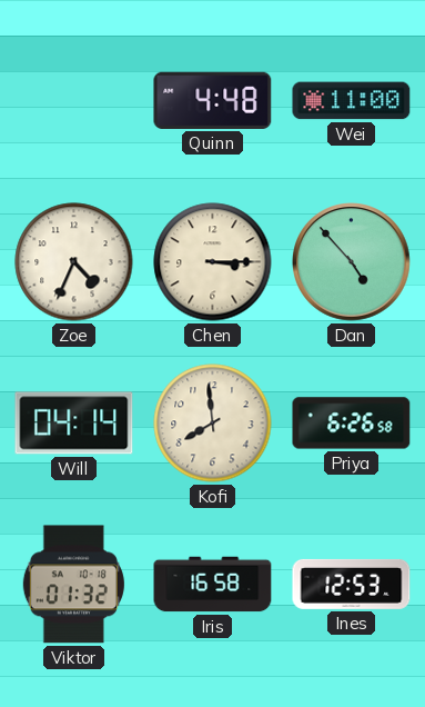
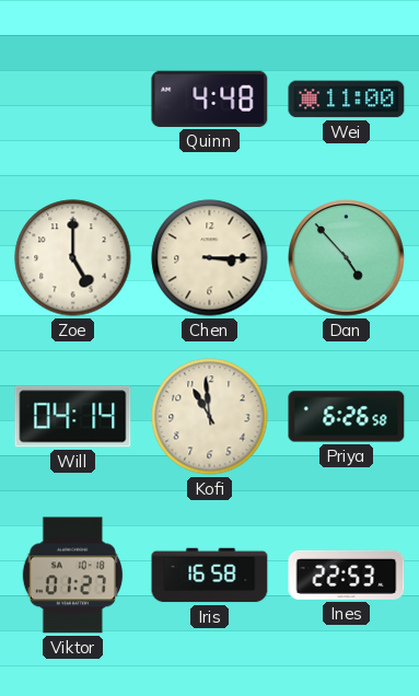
Zoe: 4:34 -> 5:00 (73, 258)
Kofi: 7:59 -> 10:59 (210, 417)
Viktor: 01:32 -> 01:27 (72, 576)
Ines: 12:53 -> 22:53 (347, 575)
